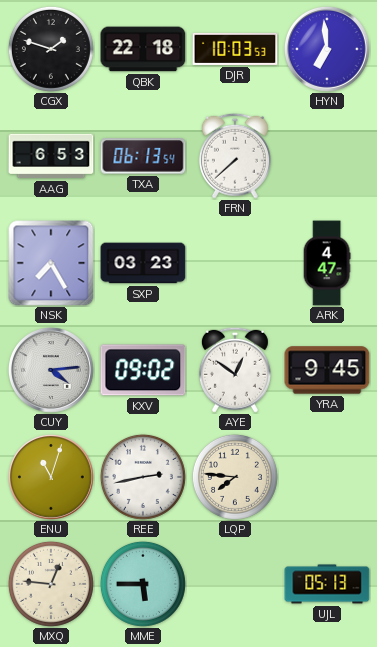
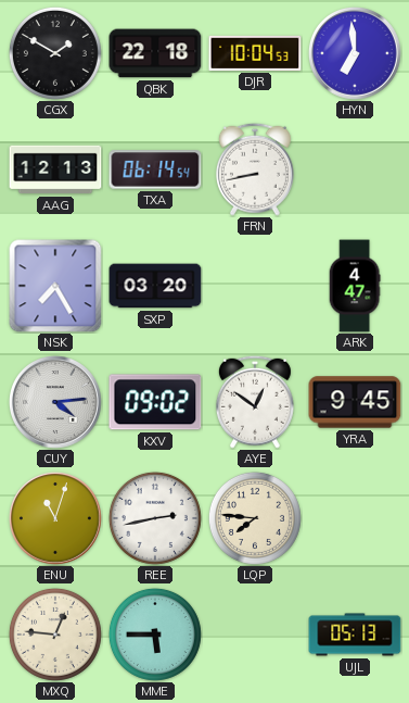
CGX: 1:48 -> 1:50 (55, 53)
DJR: 10:03 -> 10:04 (255, 53)
AAG: 6:53 -> 12:13 (55, 170)
TXA: 06:13 -> 06:14 (155, 170)
FRN: 7:38 -> 8:43 (255, 170)
SXP: 03:23 -> 03:20 (155, 286)
